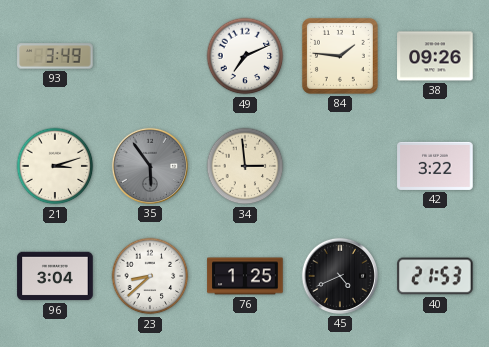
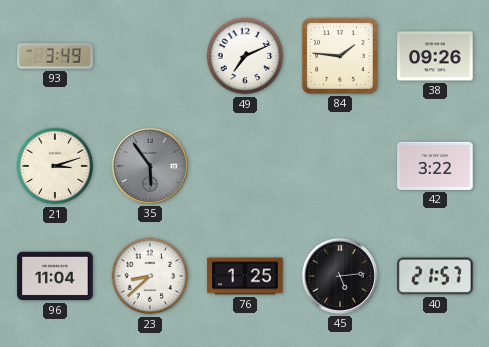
34: 2:59 -> none (245, 166)
96: 3:04 -> 11:04 (55, 276)
45: 4:41 -> 5:14 (340, 276)
40: 21:53 -> 21:57 (435, 276)
